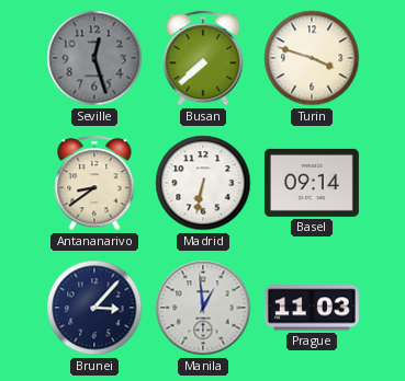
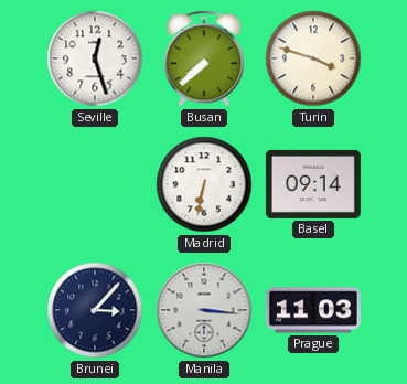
Seville dial: grey -> white (95, 58)
Antananarivo: 8:39 -> none (94, 183)
Manila: 12:59 -> 3:16 (204, 310)
